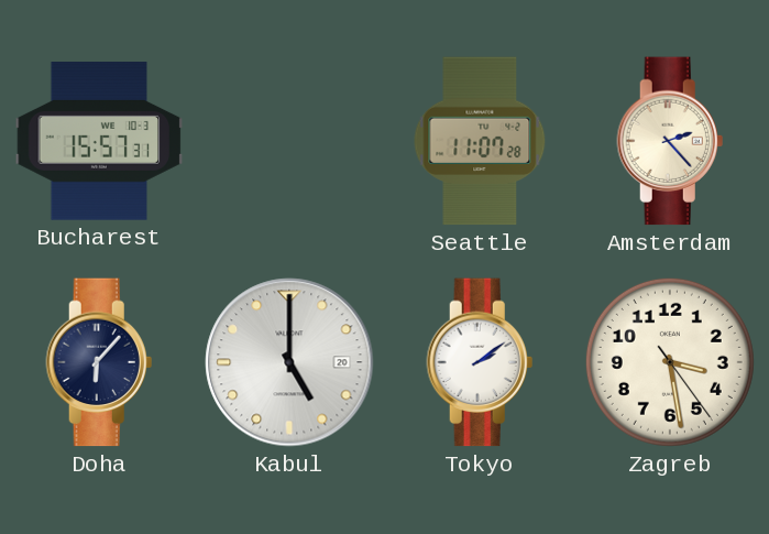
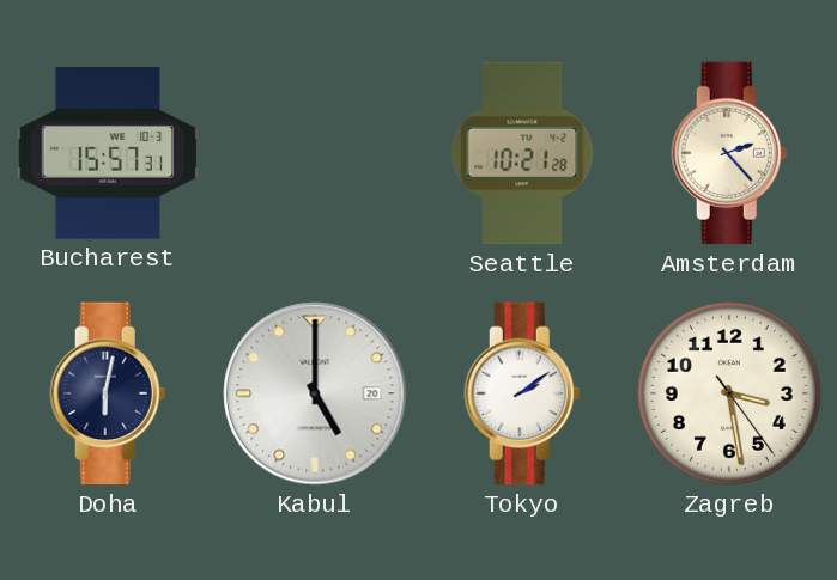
Seattle: 11:07 -> 10:21 (522, 153)
Doha: 6:07 -> 6:02 (108, 393)
